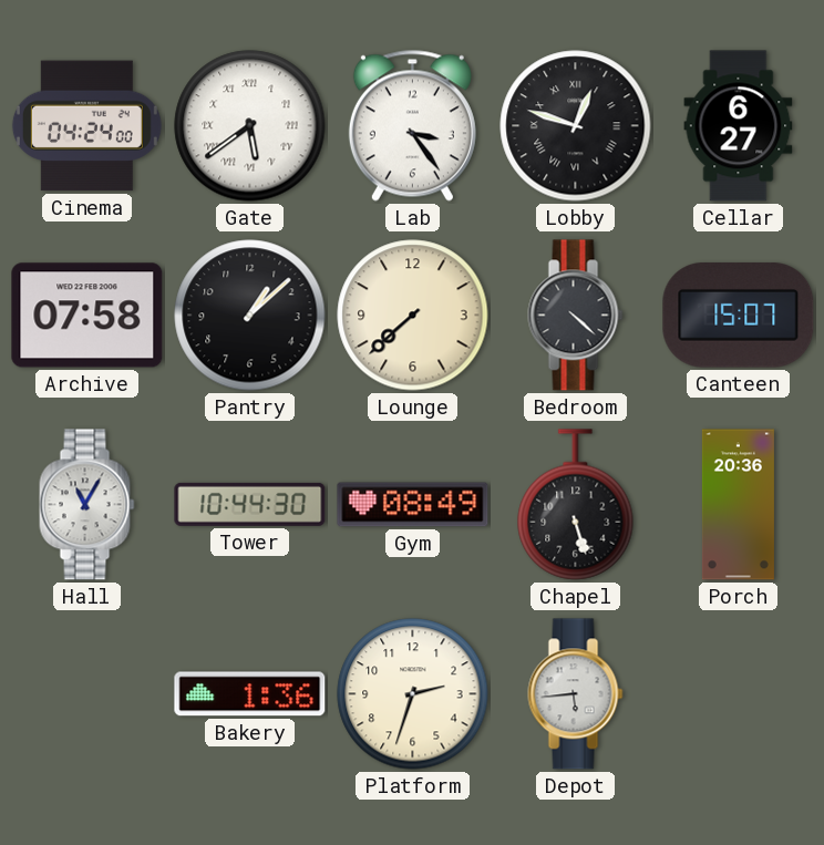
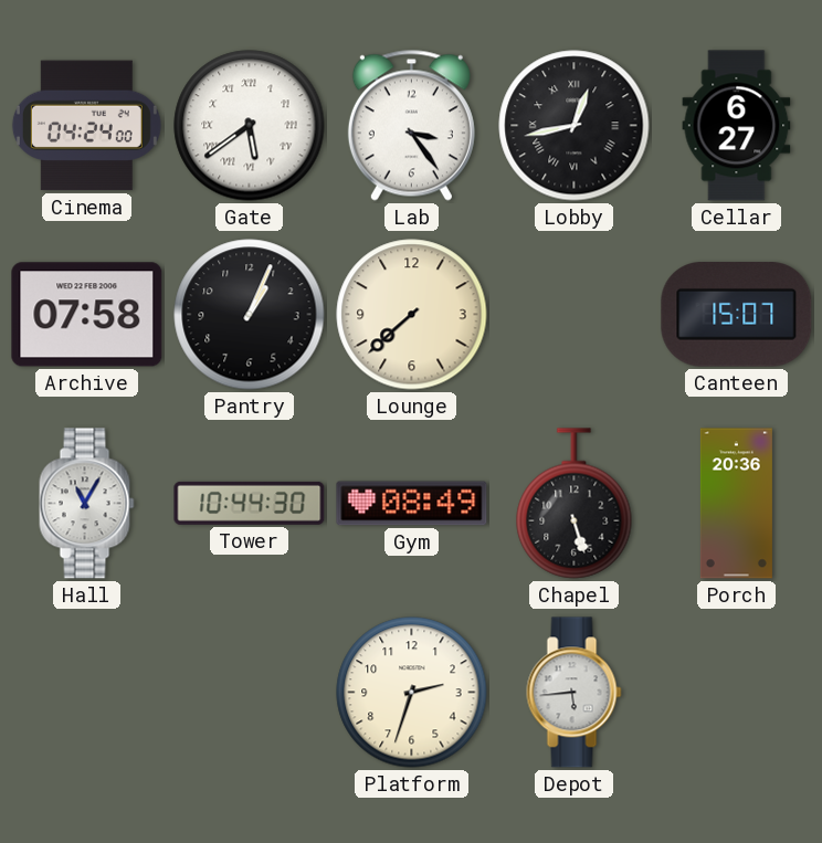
Lobby: 12:48 -> 12:43 (575, 126)
Pantry: 1:08 -> 1:04 (250, 315)
Bedroom: 4:22 -> none (576, 316)
Bakery: 1:36 -> none (250, 694)
